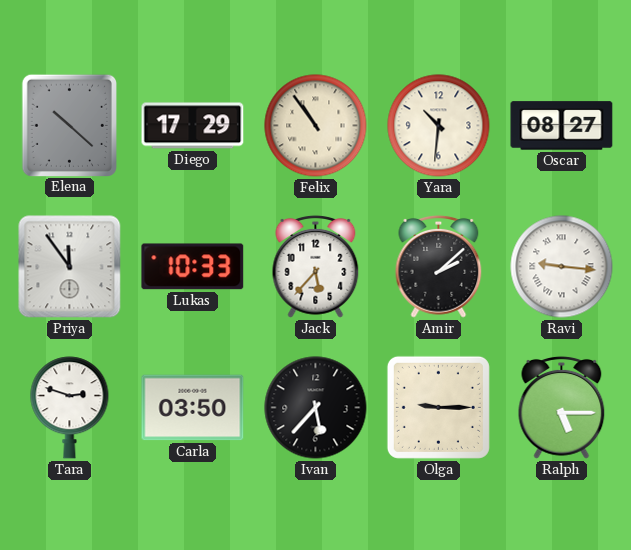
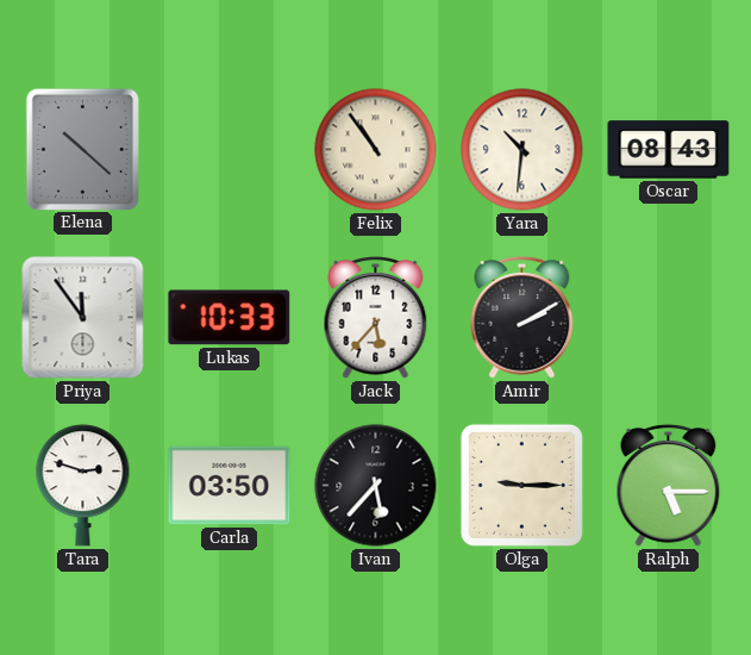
Diego: 17:29 -> none (193, 126)
Oscar: 08:27 -> 08:43 (669, 150)
Amir: 2:08 -> 2:10 (522, 317)
Ravi: 9:16 -> none (562, 267)
